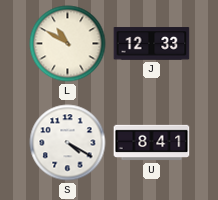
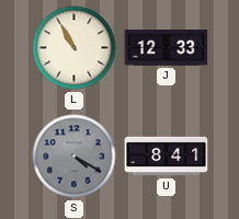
L: 10:50 -> 10:55 (75, 48)
S dial: white -> grey (75, 157)
